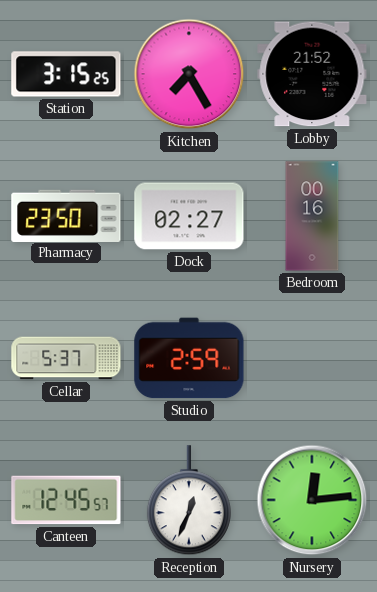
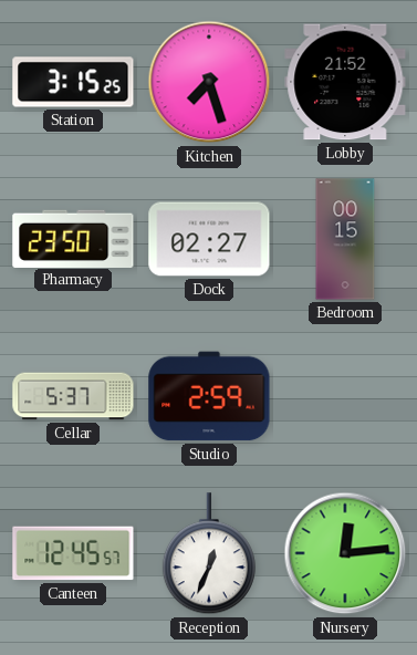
Kitchen: 7:25 -> 7:27 (209, 82)
Bedroom: 00:16 -> 00:15 (345, 239)
